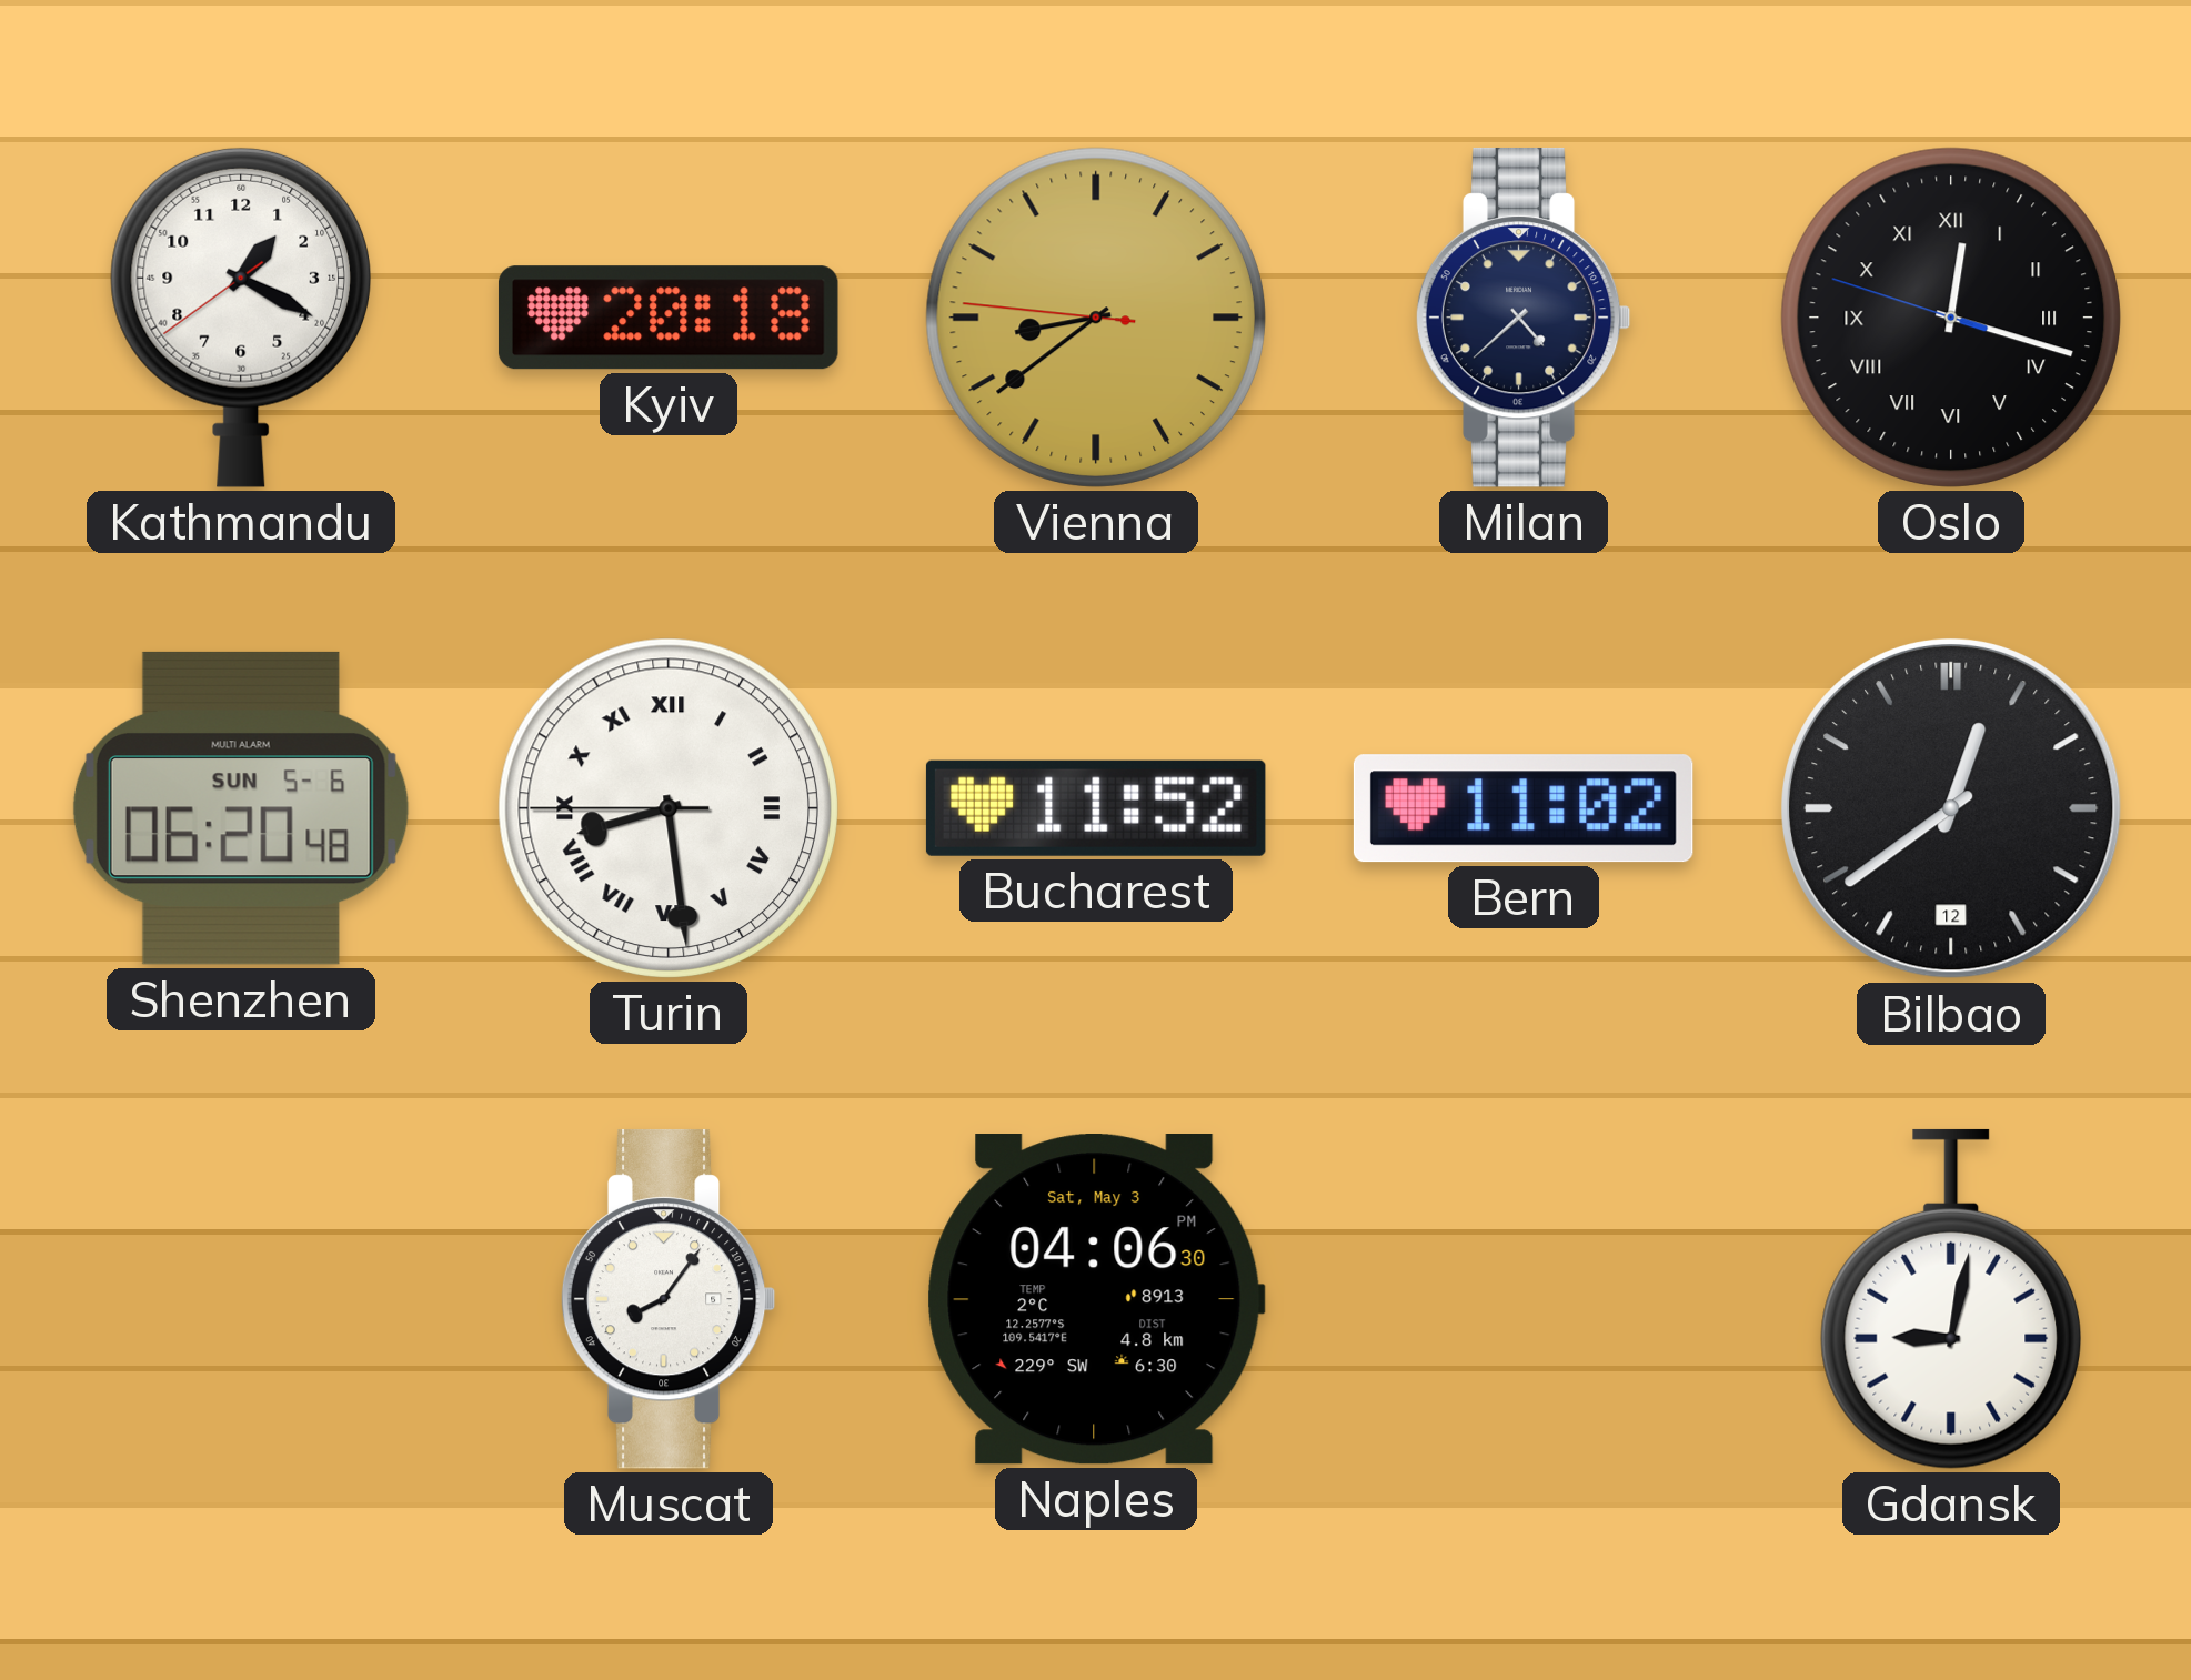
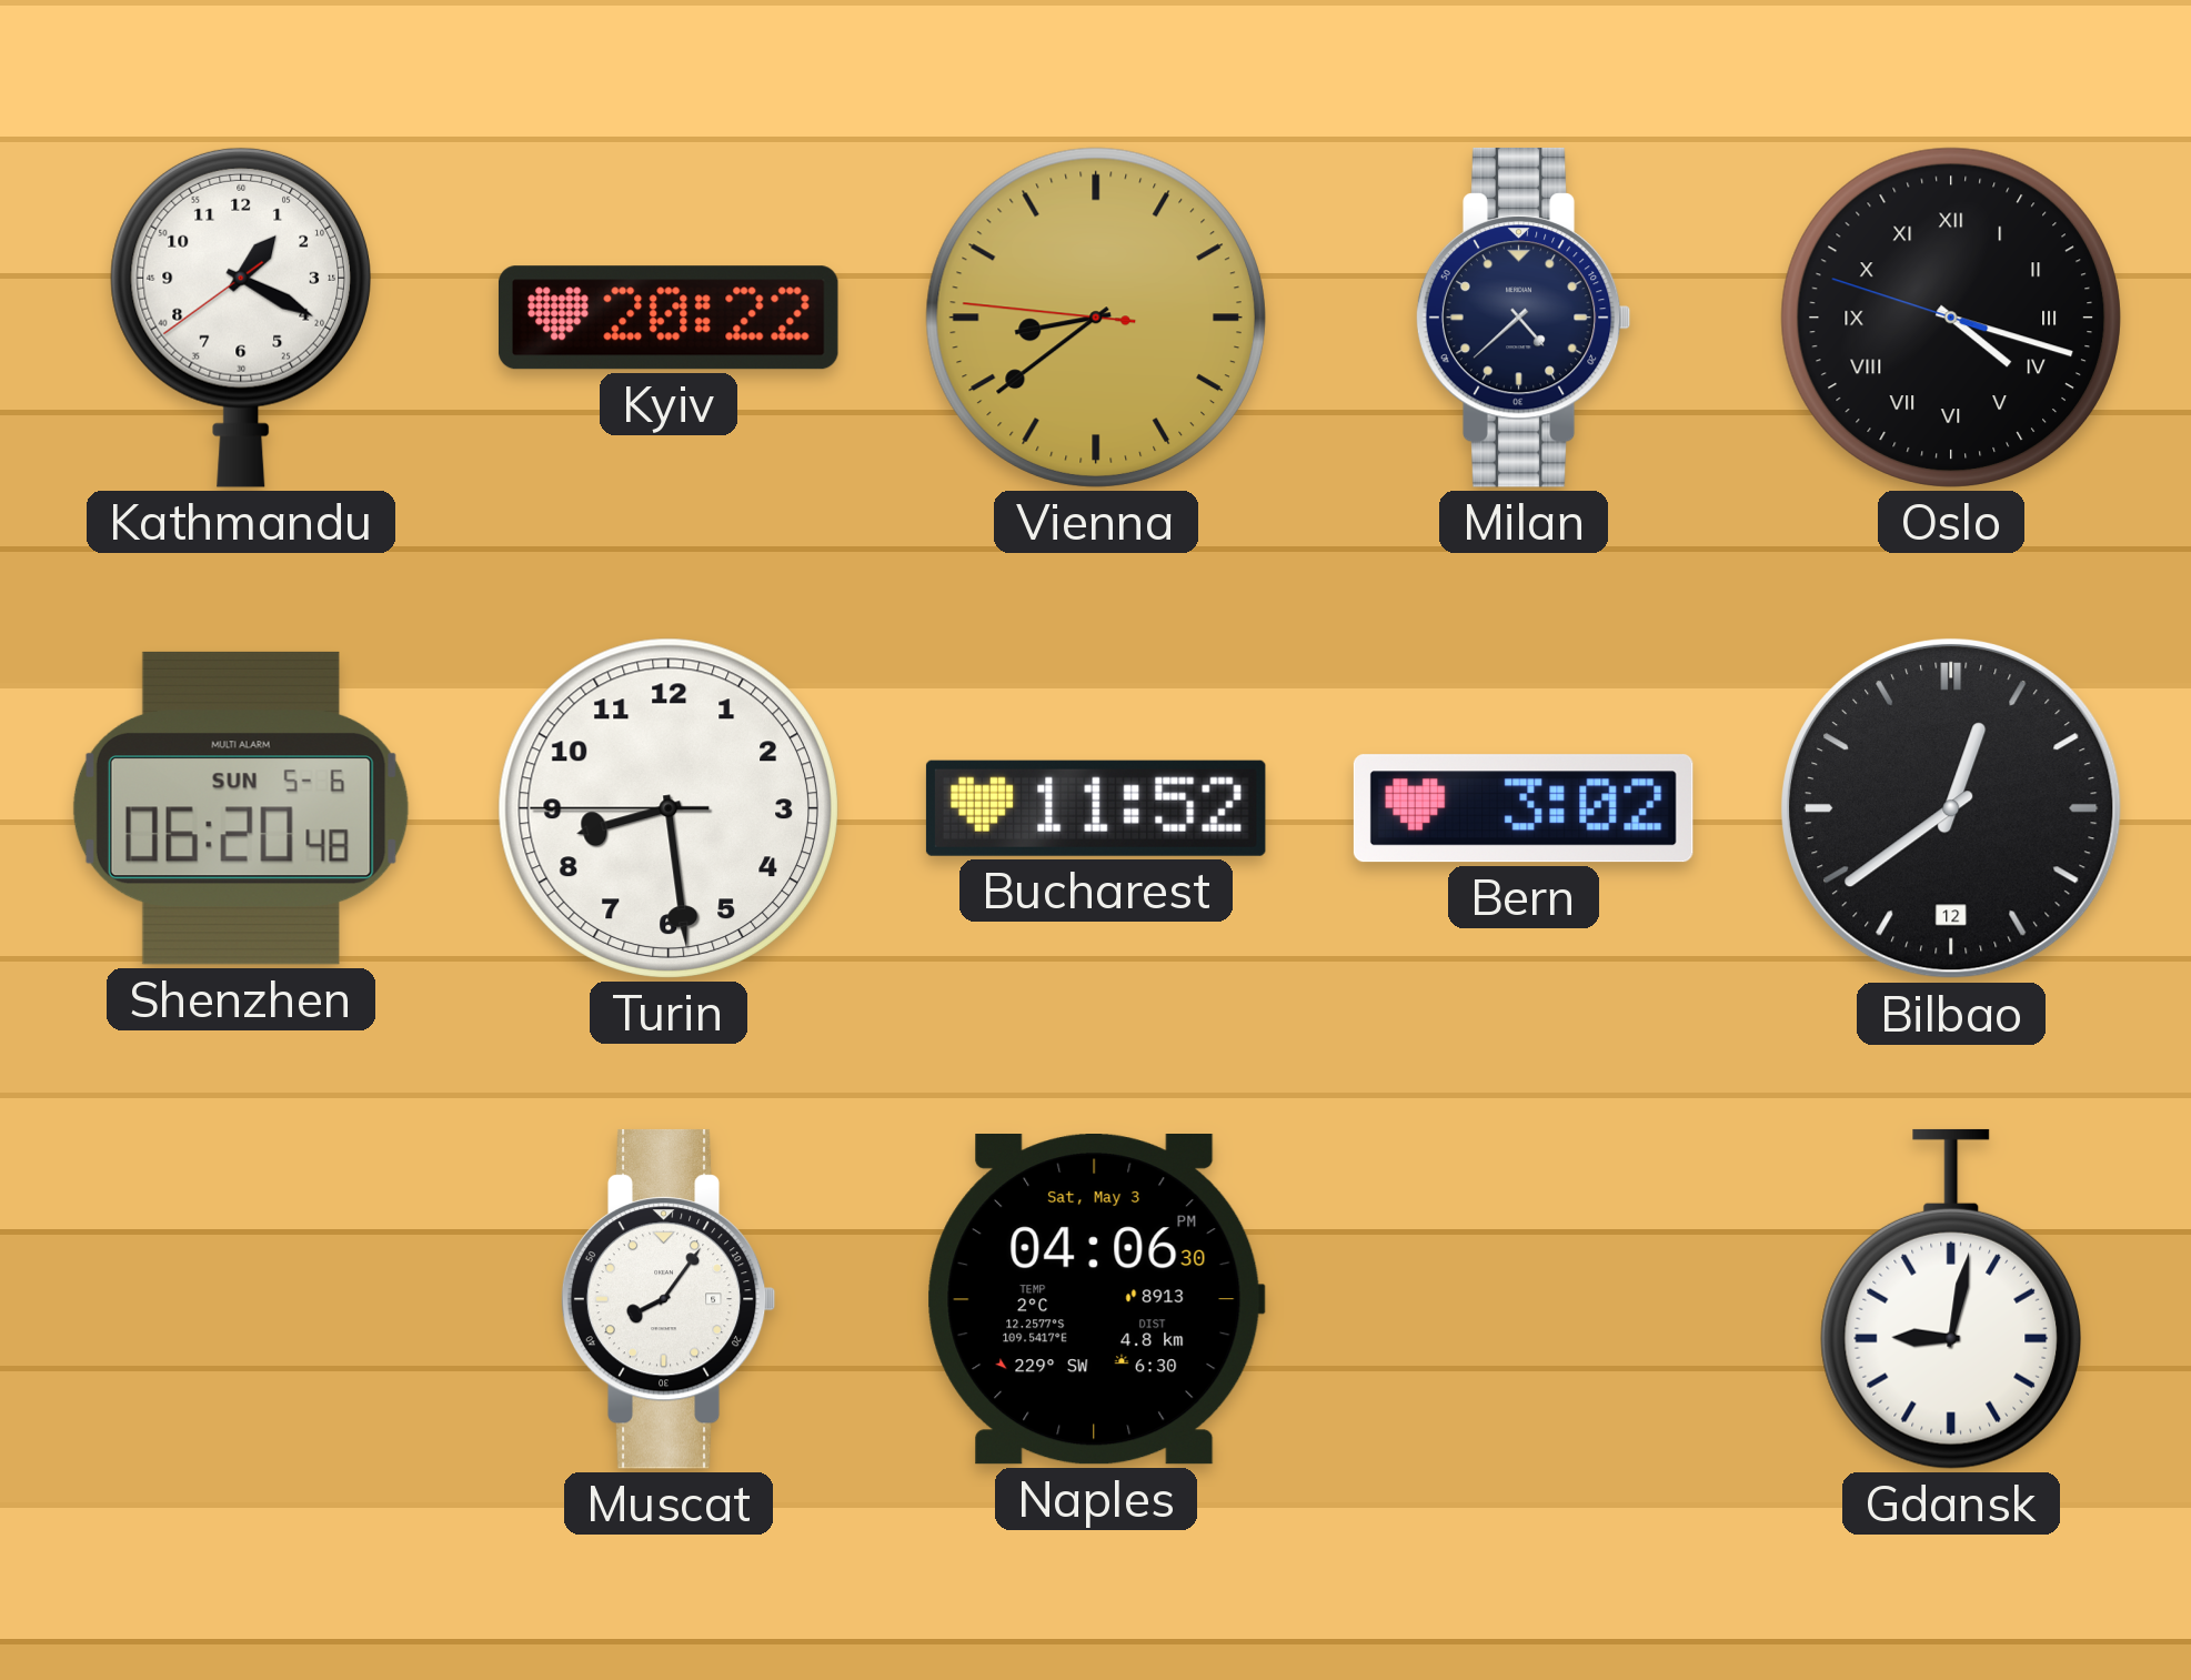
Kyiv: 20:18 -> 20:22 (669, 318)
Oslo: 12:17 -> 4:17 (1951, 318)
Turin numerals: Roman -> Arabic (669, 808)
Bern: 11:02 -> 3:02 (1524, 808)
